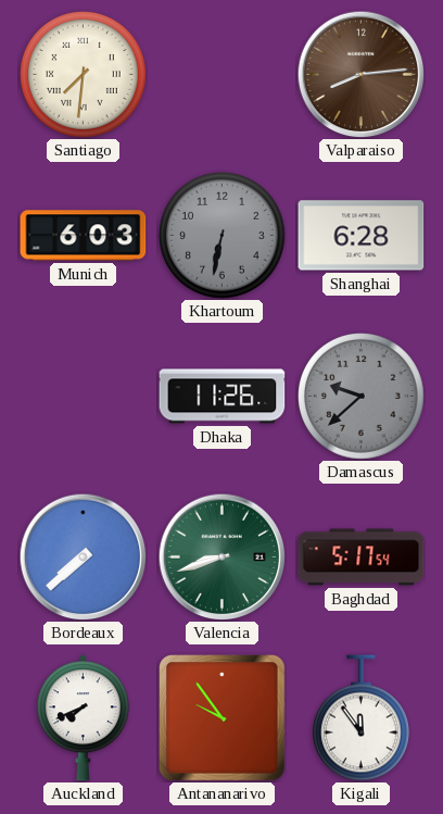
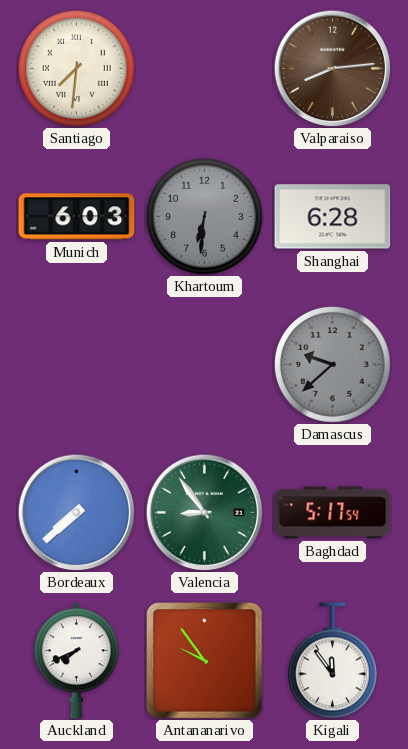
Khartoum: 6:32 -> 6:31 (205, 217)
Dhaka: 11:26 -> none (223, 397)
Valencia: 8:42 -> 8:54 (204, 512)
